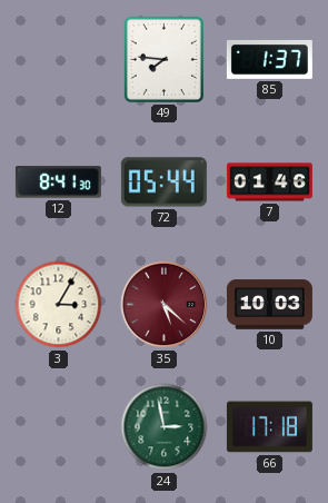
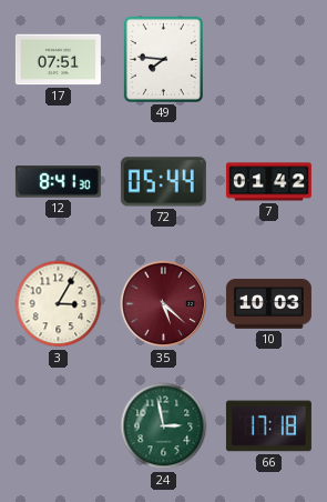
17: none -> 07:51 (58, 60)
85: 1:37 -> none (269, 59)
7: 01:46 -> 01:42 (268, 182)
